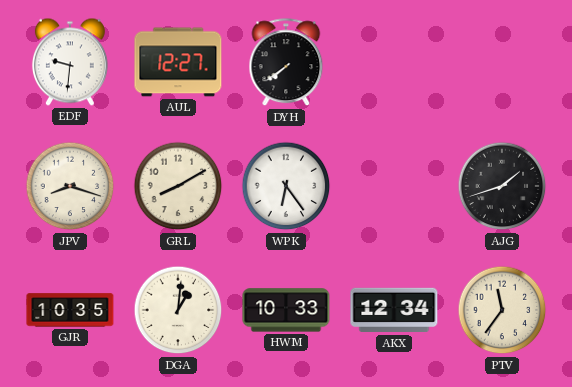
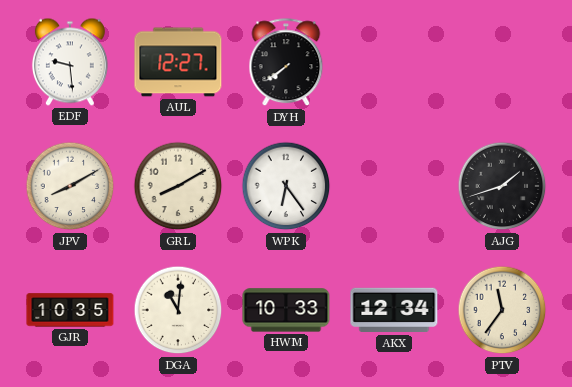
EDF: 9:31 -> 9:29 (70, 62)
JPV: 8:18 -> 8:10 (70, 186)
DGA: 1:01 -> 11:01 (178, 310)
